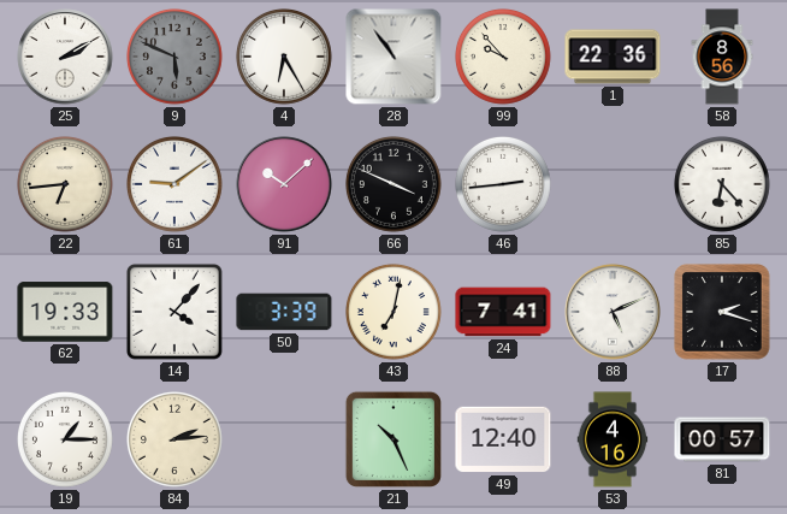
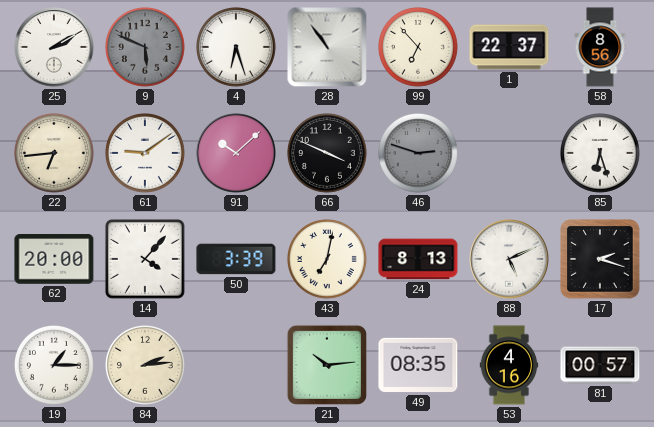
4: 6:25 -> 6:27 (237, 48)
99: 9:53 -> 6:53 (419, 48)
1: 22:36 -> 22:37 (509, 47)
46: 2:44 -> 2:48 (419, 154)
46 dial: white -> grey (419, 154)
85: 6:23 -> 6:27 (601, 154)
62: 19:33 -> 20:00 (54, 259)
24: 7:41 -> 8:13 (418, 259)
21: 10:26 -> 10:14 (327, 365)
49: 12:40 -> 08:35 (418, 365)
